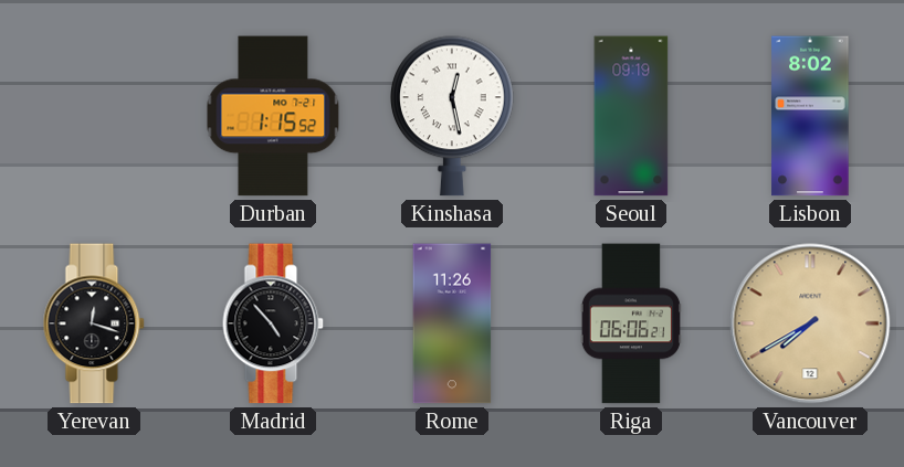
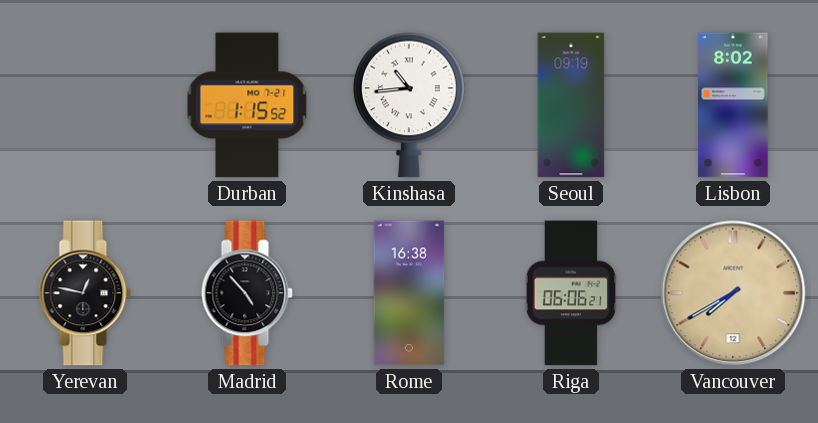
Kinshasa: 12:28 -> 10:44 (409, 105)
Yerevan: 12:18 -> 12:47 (85, 293)
Rome: 11:26 -> 16:38 (409, 293)
